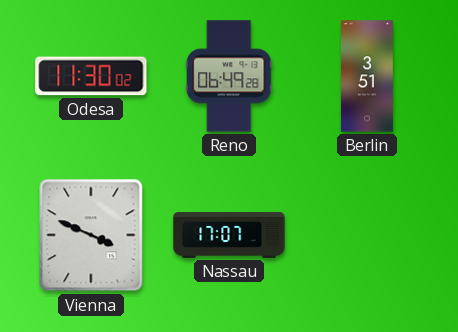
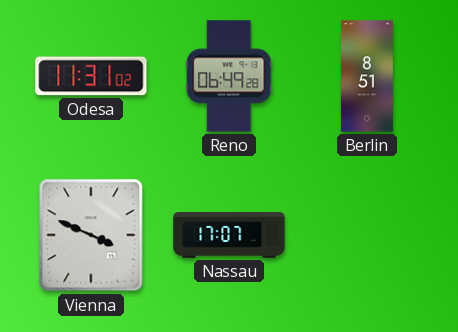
Odesa: 11:30 -> 11:31 (91, 76)
Berlin: 3:51 -> 8:51 (367, 76)
